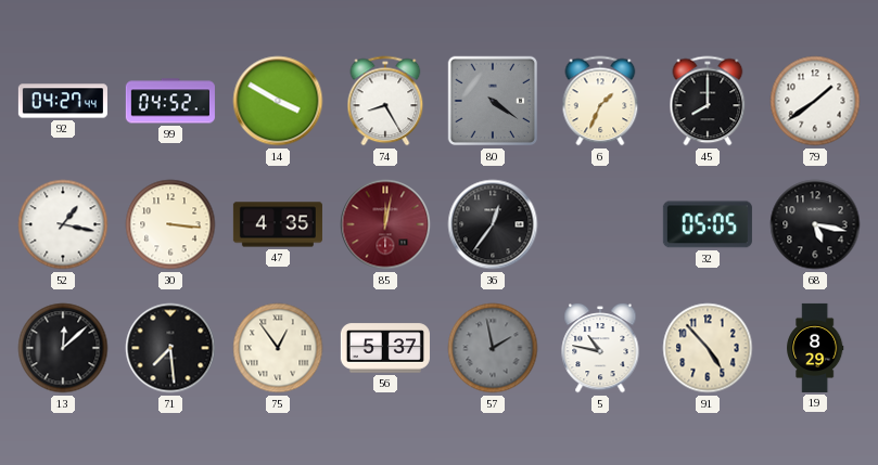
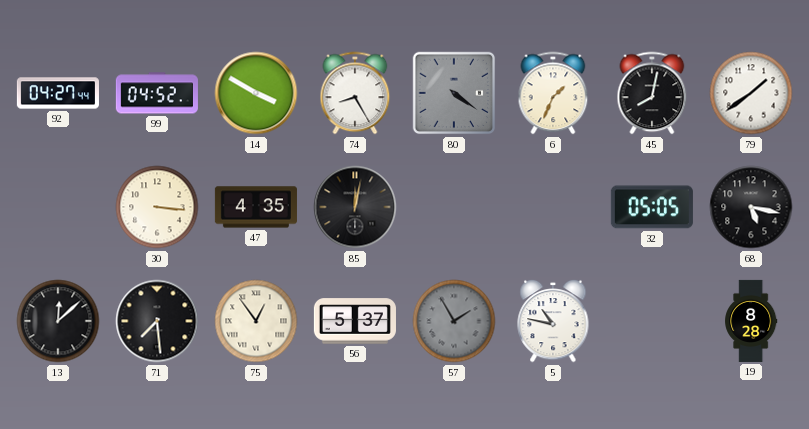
45: 8:00 -> 8:02 (652, 93)
52: 1:17 -> none (63, 224)
85 dial: burgundy -> black (355, 207)
36: 12:36 -> none (493, 224)
57: 1:58 -> 1:55 (454, 321)
91: 4:53 -> none (708, 348)
19: 8:29 -> 8:28 (751, 321)
